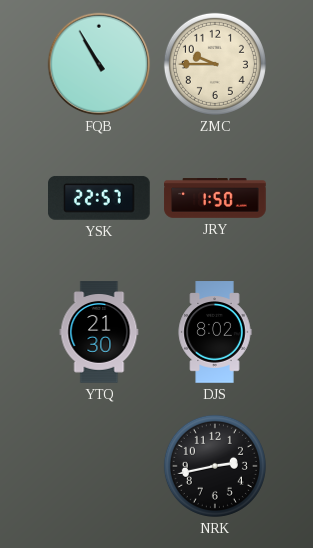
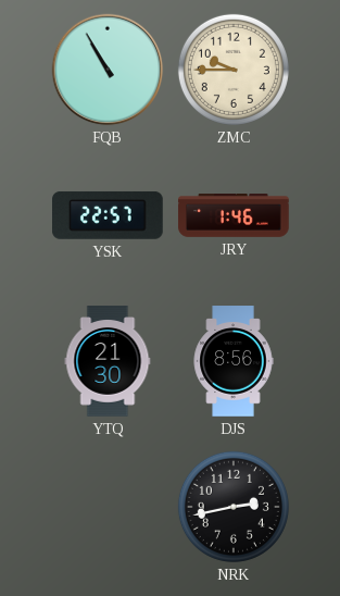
JRY: 1:50 -> 1:46 (234, 216)
DJS: 8:02 -> 8:56 (234, 361)
